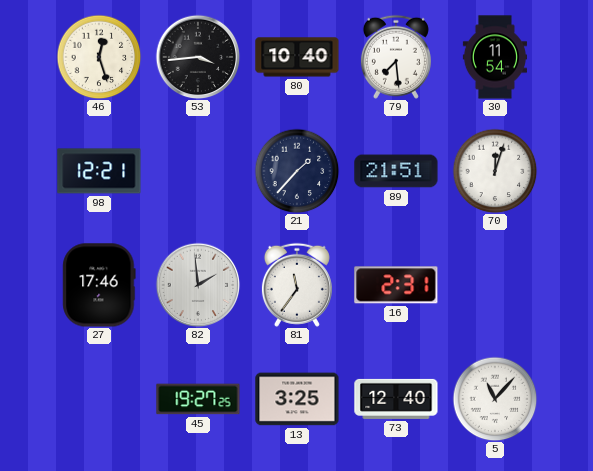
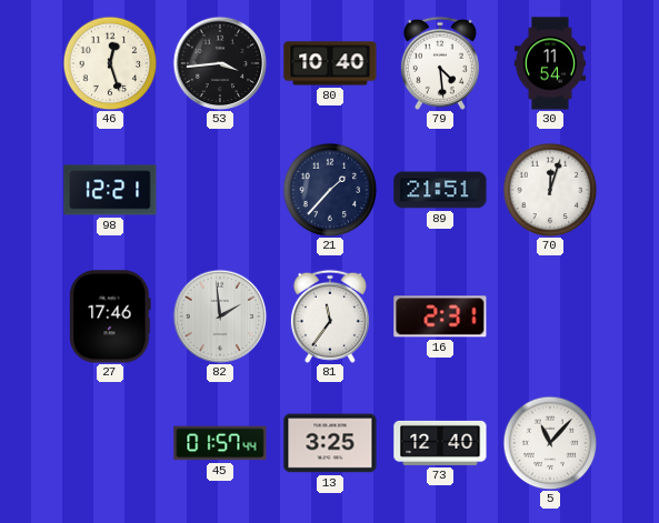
79: 7:29 -> 4:29 (440, 63)
45: 19:27 -> 01:57 (220, 443)
